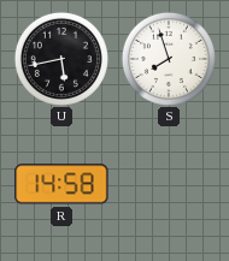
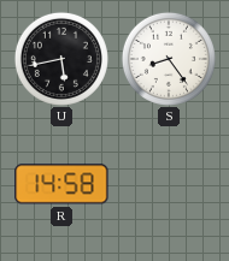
S: 7:57 -> 8:24 (169, 59)
